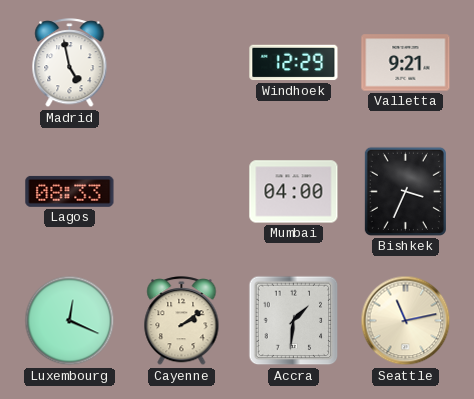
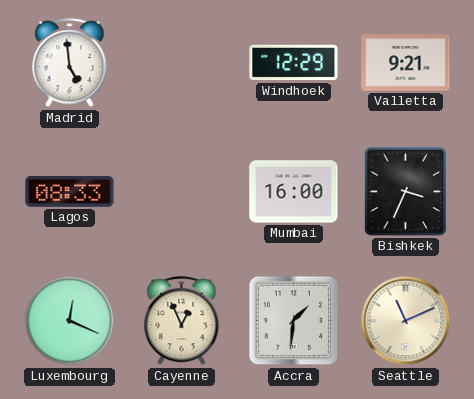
Madrid: 4:58 -> 4:59 (70, 63)
Mumbai: 04:00 -> 16:00 (294, 192)
Cayenne: 2:09 -> 12:56 (182, 321)
Seattle: 11:13 -> 11:11 (406, 321)
